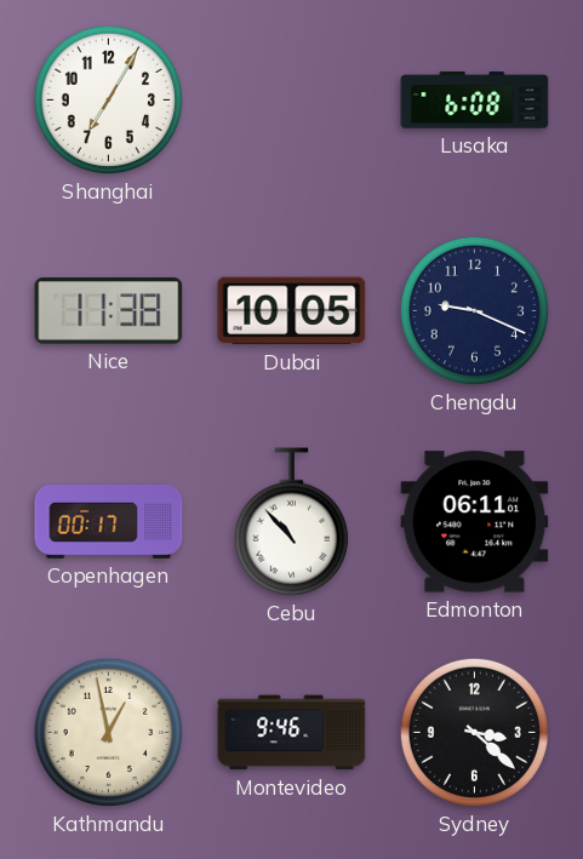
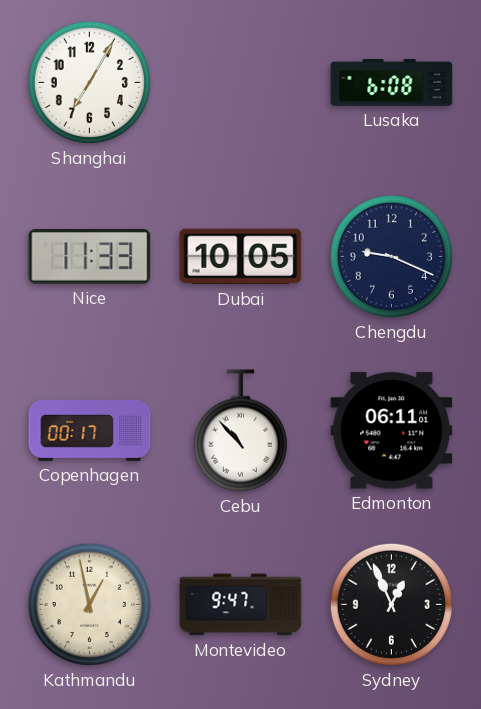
Nice: 11:38 -> 11:33 (90, 257)
Montevideo: 9:46 -> 9:47 (241, 605)
Sydney: 3:22 -> 12:56 (391, 604)
